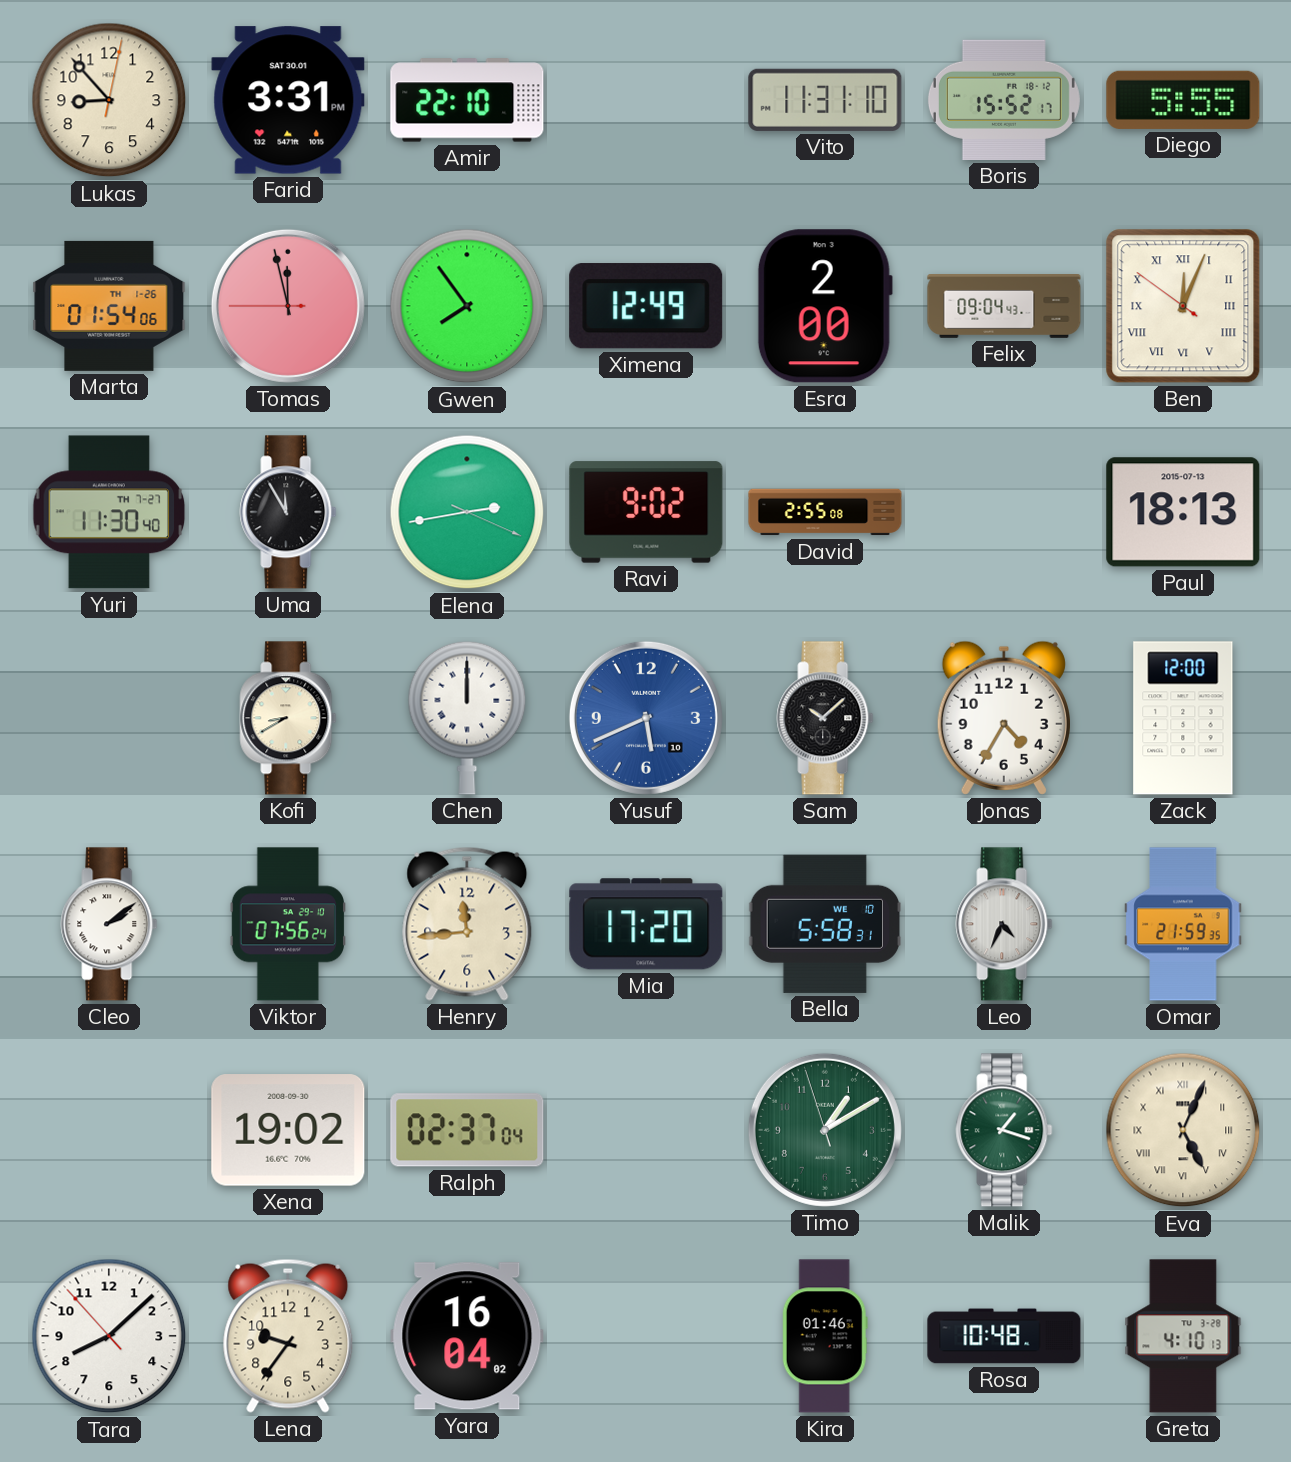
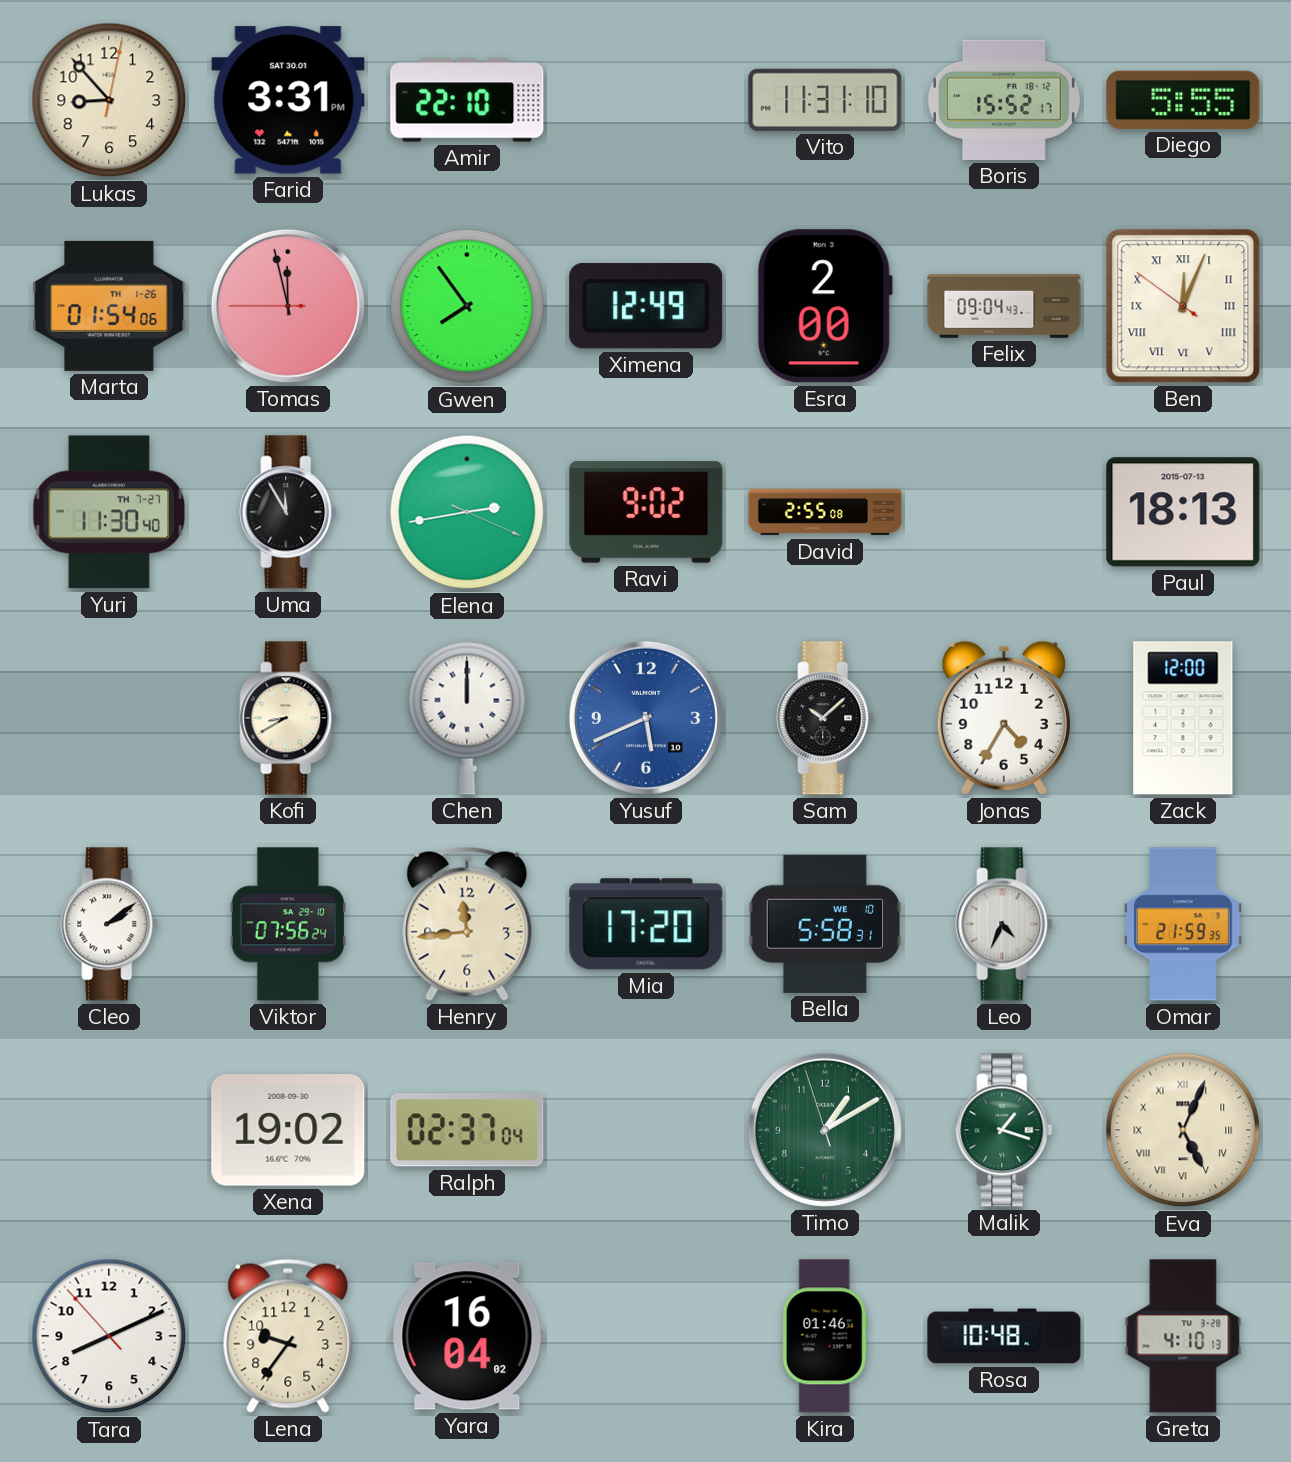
Tara: 8:07 -> 8:10 (109, 1336)
